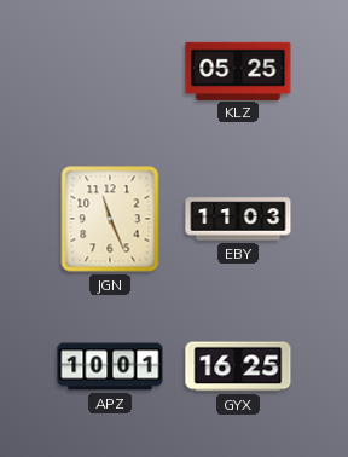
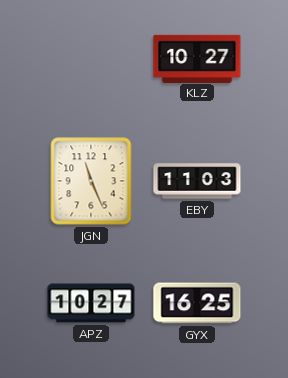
KLZ: 05:25 -> 10:27 (197, 58)
APZ: 10:01 -> 10:27 (91, 303)
